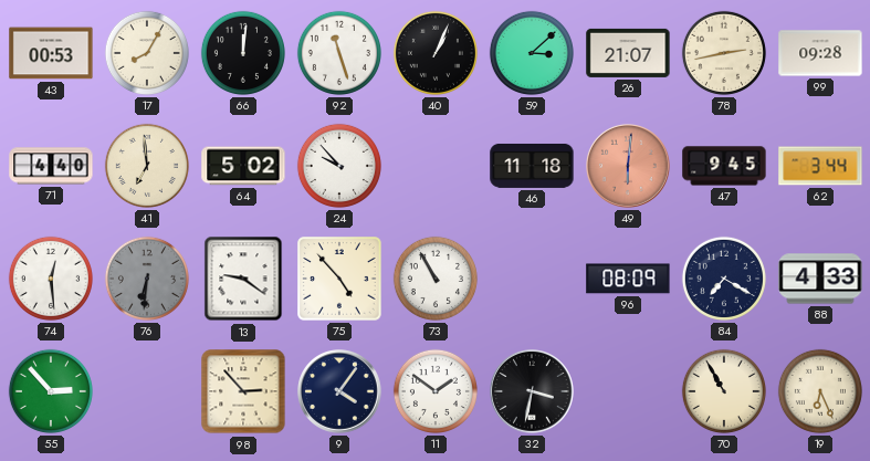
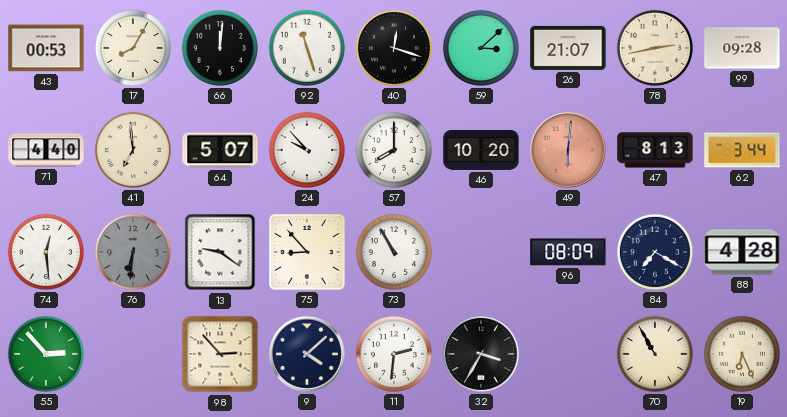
40: 1:04 -> 12:18 (394, 48)
64: 5:02 -> 5:07 (220, 150)
57: none -> 8:00 (394, 150)
46: 11:18 -> 10:20 (481, 150)
47: 9:45 -> 8:13 (655, 150)
75: 4:53 -> 8:53 (307, 252)
88: 4:33 -> 4:28 (742, 252)
9: 4:06 -> 4:08 (307, 354)
11: 1:51 -> 2:31 (394, 354)
32: 3:32 -> 3:35 (481, 354)
